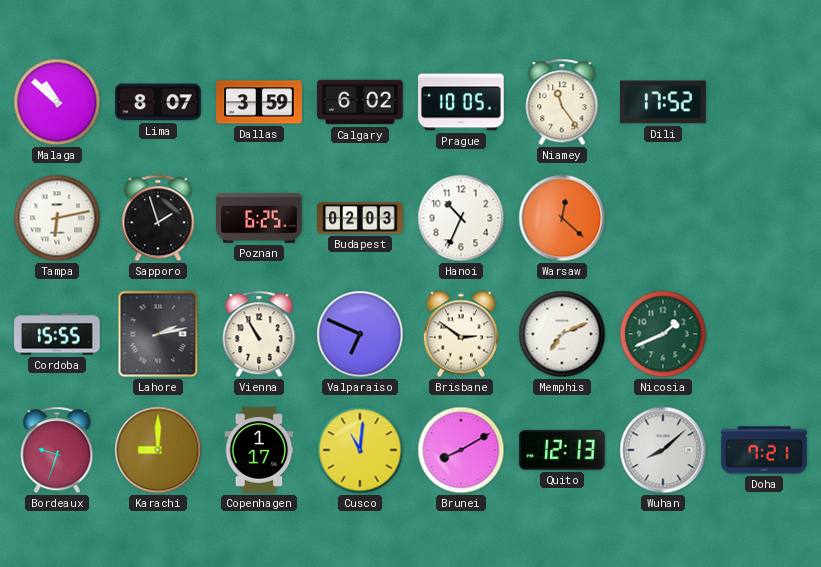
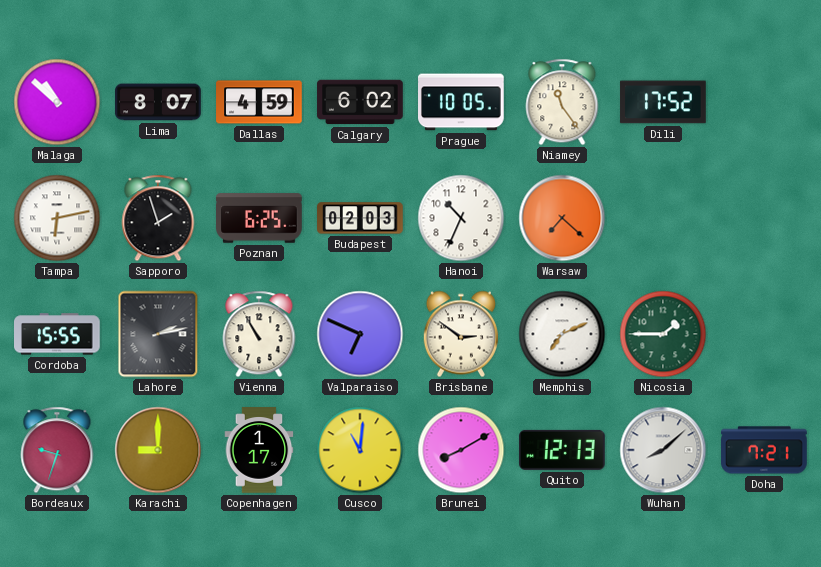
Dallas: 3:59 -> 4:59 (259, 102)
Warsaw: 12:22 -> 7:22 (562, 218)
Nicosia: 1:41 -> 1:45 (663, 334)
